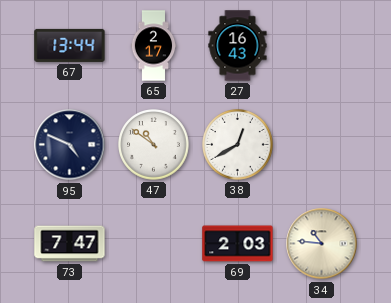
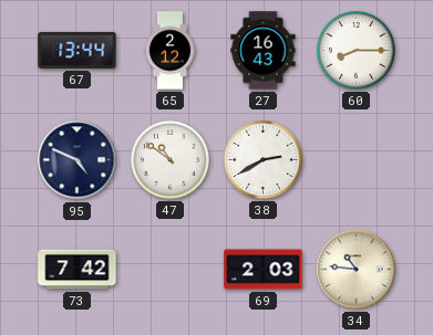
65: 2:17 -> 2:12 (171, 51)
60: none -> 8:15 (357, 51)
38: 12:40 -> 2:40 (264, 160)
73: 7:47 -> 7:42 (78, 270)
